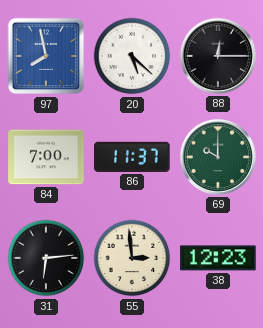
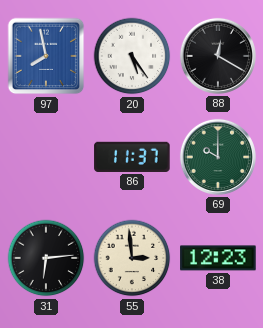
20: 5:22 -> 5:24 (132, 56)
88: 12:15 -> 12:20 (218, 56)
84: 7:00 -> none (46, 157)
